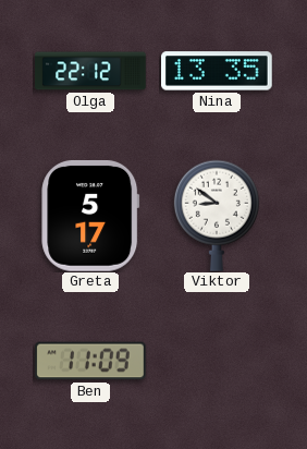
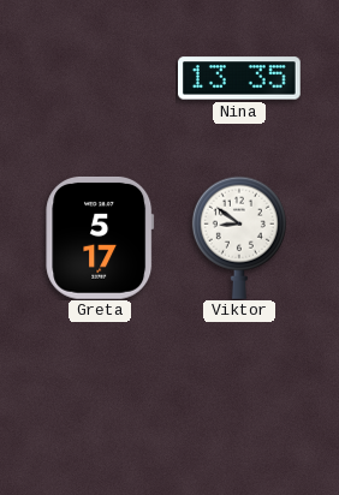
Olga: 22:12 -> none (90, 71)
Ben: 11:09 -> none (90, 361)
